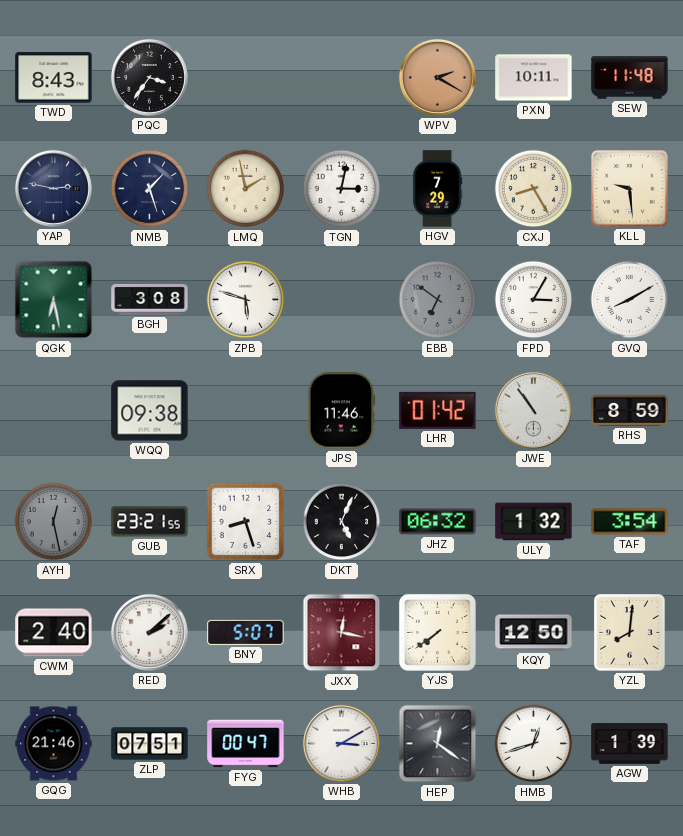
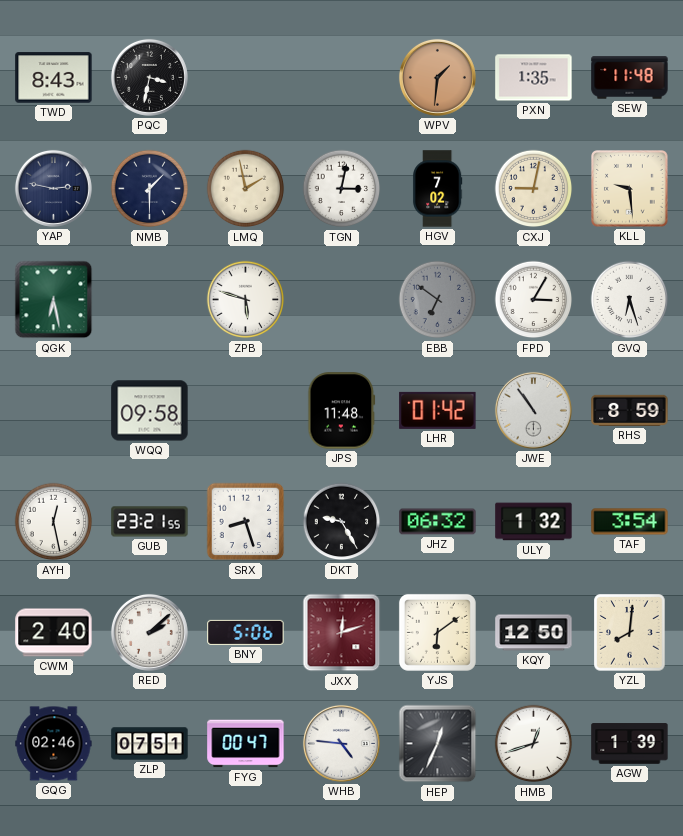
PQC: 3:36 -> 3:32 (149, 77)
WPV: 2:20 -> 1:31 (437, 77)
PXN: 10:11 -> 1:35 (534, 78)
NMB: 1:27 -> 1:30 (150, 189)
HGV: 7:29 -> 7:02 (437, 189)
CXJ: 8:25 -> 9:02 (534, 189)
BGH: 3:08 -> none (150, 299)
GVQ: 8:10 -> 6:27 (630, 300)
WQQ: 09:38 -> 09:58 (150, 411)
JPS: 11:46 -> 11:48 (342, 411)
AYH dial: grey -> white (54, 522)
DKT: 5:04 -> 9:25 (342, 522)
BNY: 5:07 -> 5:06 (246, 632)
JXX: 12:17 -> 12:12 (342, 633)
YJS: 7:39 -> 6:09 (437, 632)
GQG: 21:46 -> 02:46 (54, 744)
WHB: 3:10 -> 4:46 (341, 743)
HEP: 12:21 -> 12:34 (438, 744)
